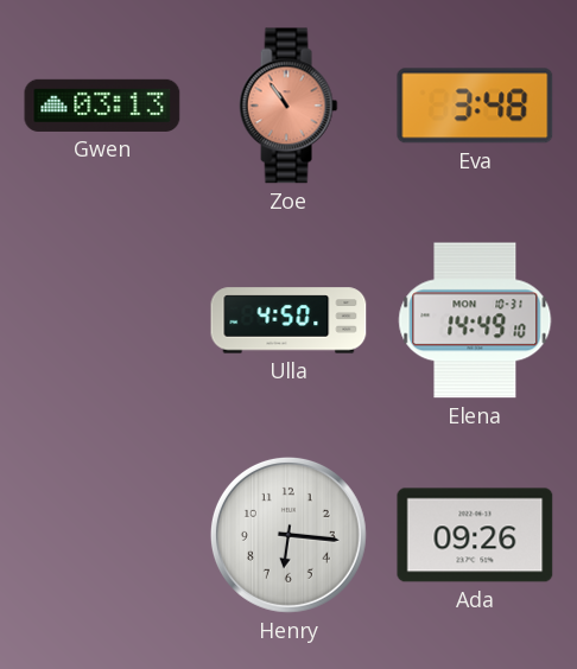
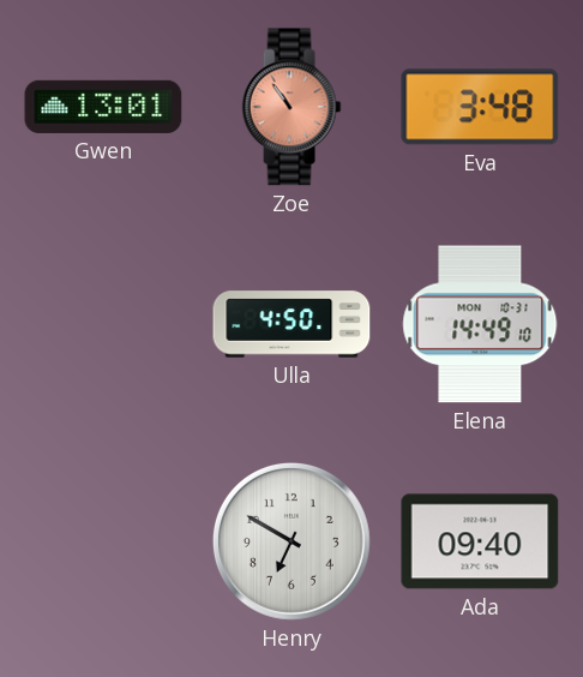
Gwen: 03:13 -> 13:01 (103, 107)
Henry: 6:16 -> 6:50 (291, 541)
Ada: 09:26 -> 09:40 (480, 541)
